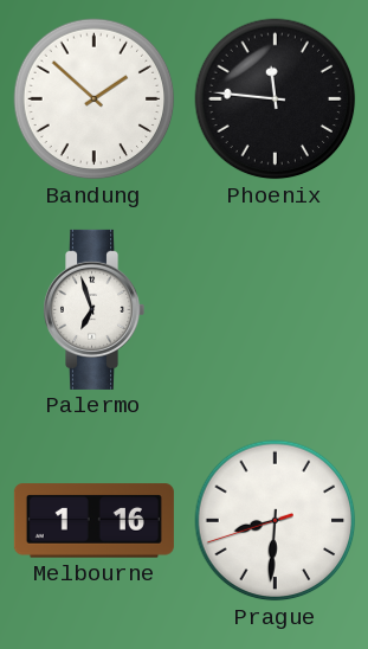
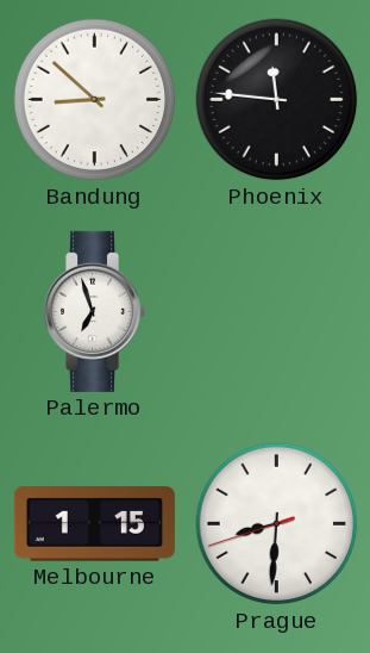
Bandung: 1:52 -> 8:52 (95, 100)
Melbourne: 1:16 -> 1:15 (94, 524)
